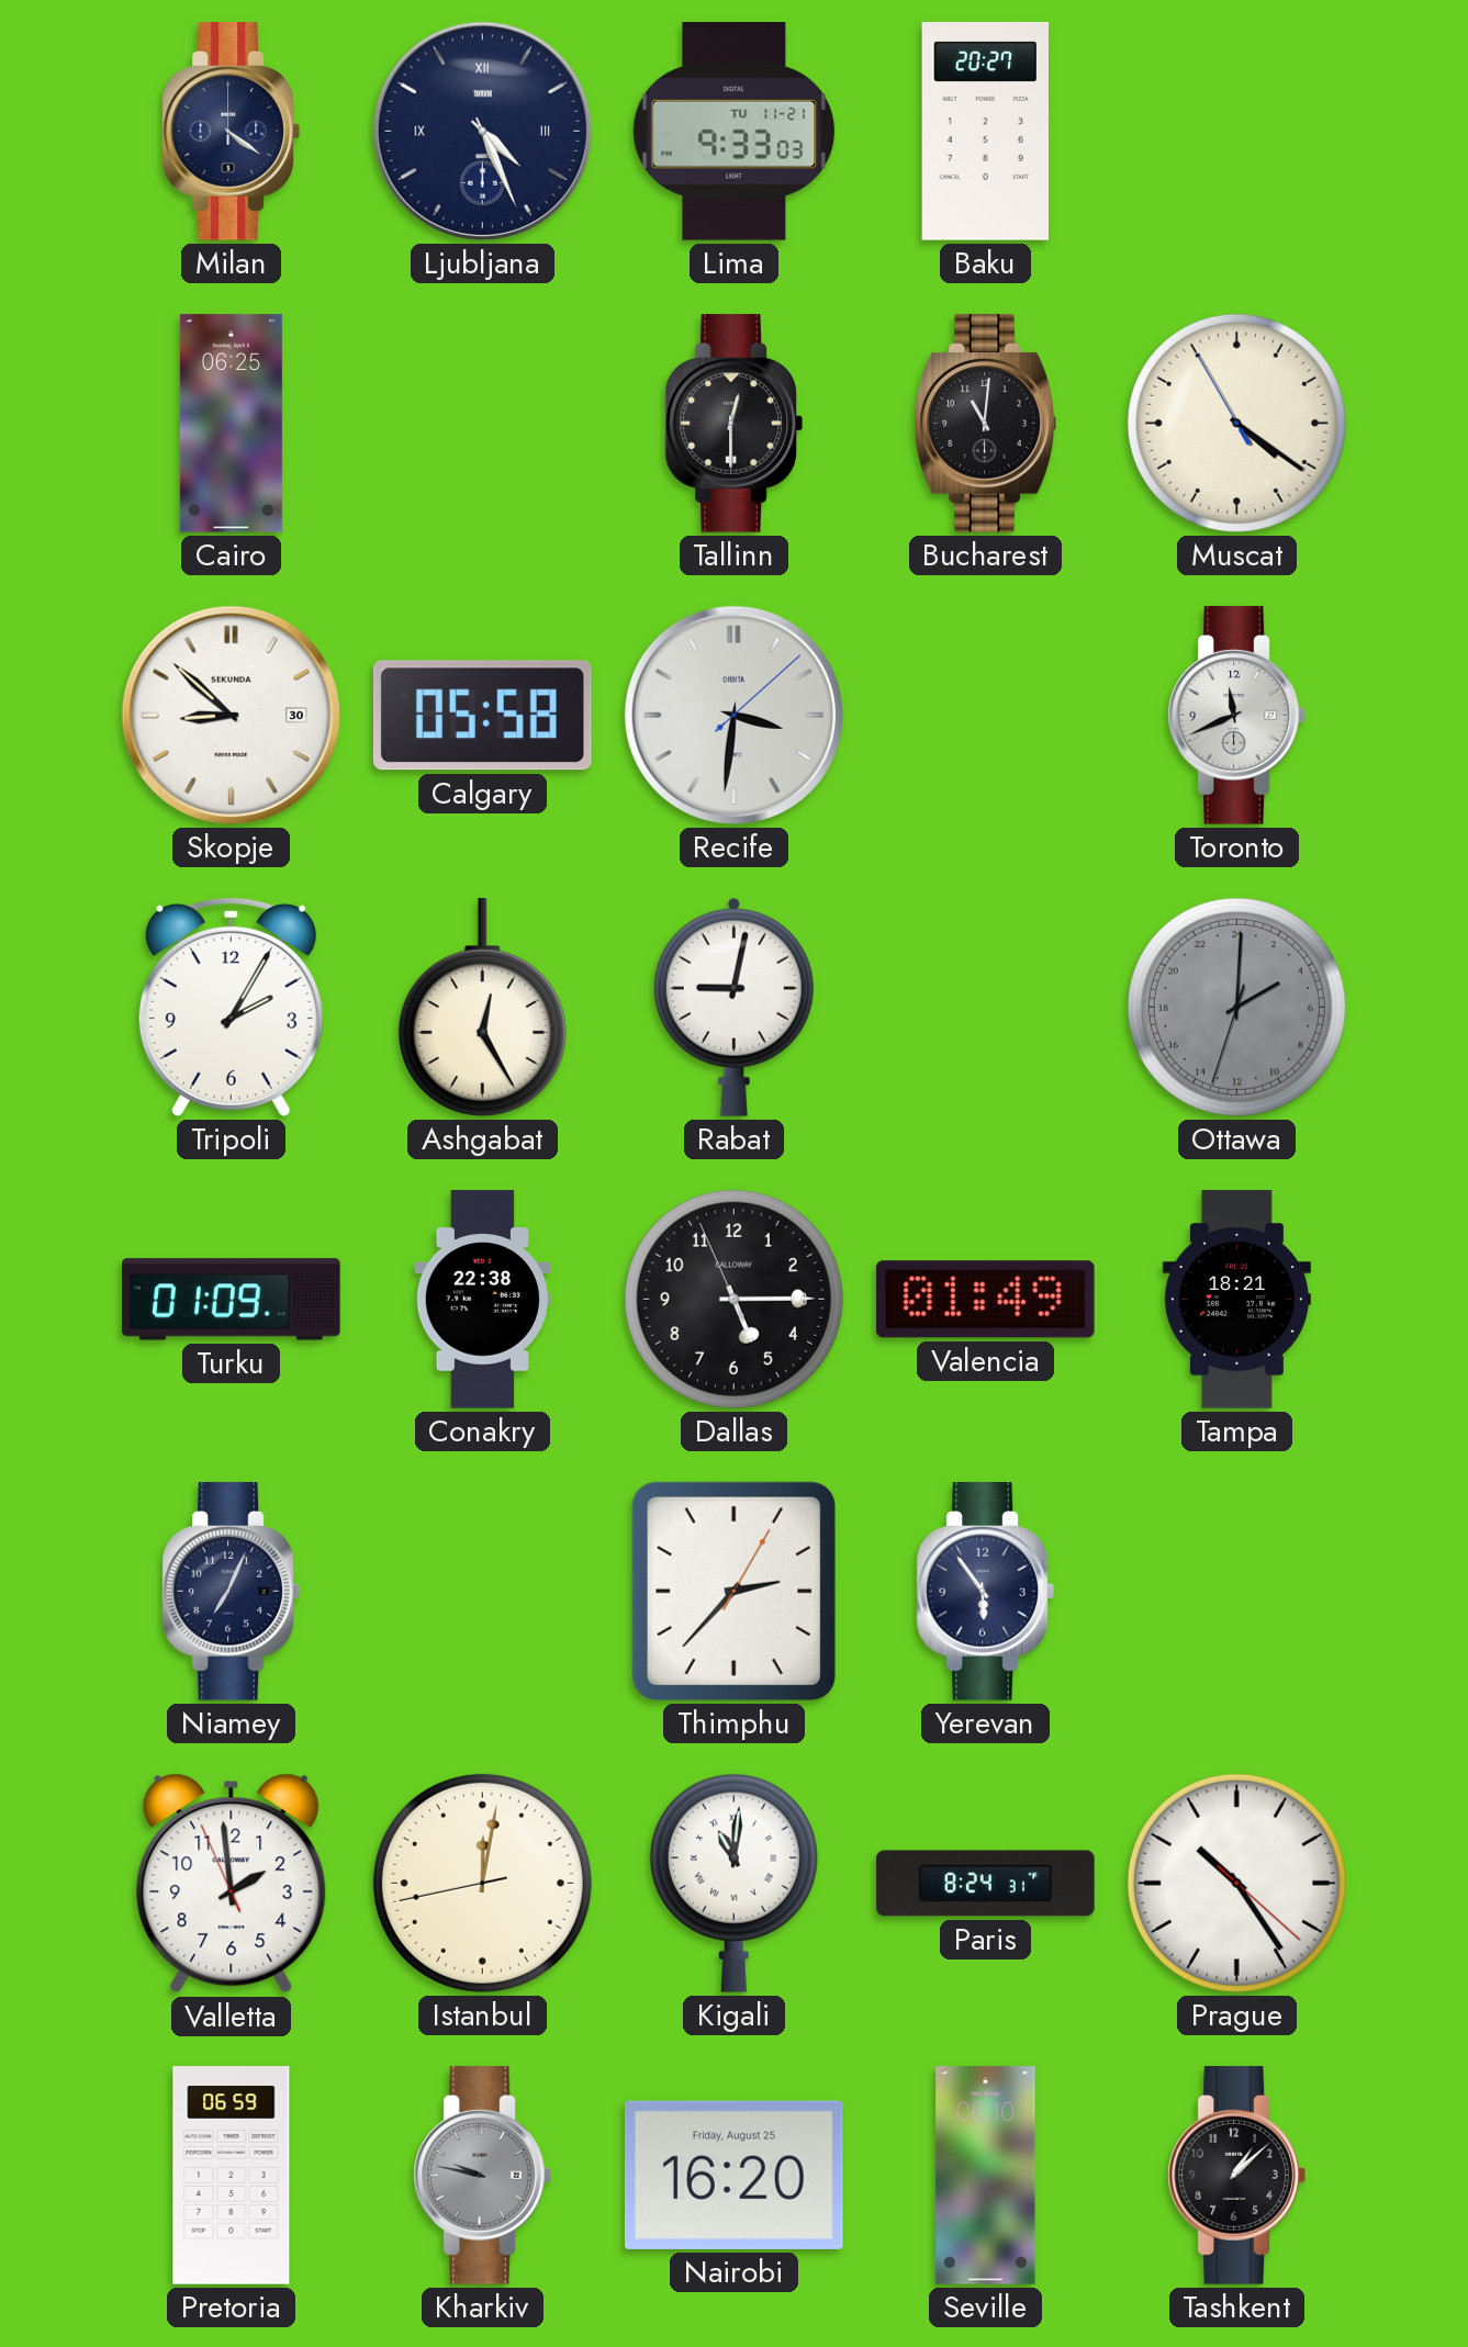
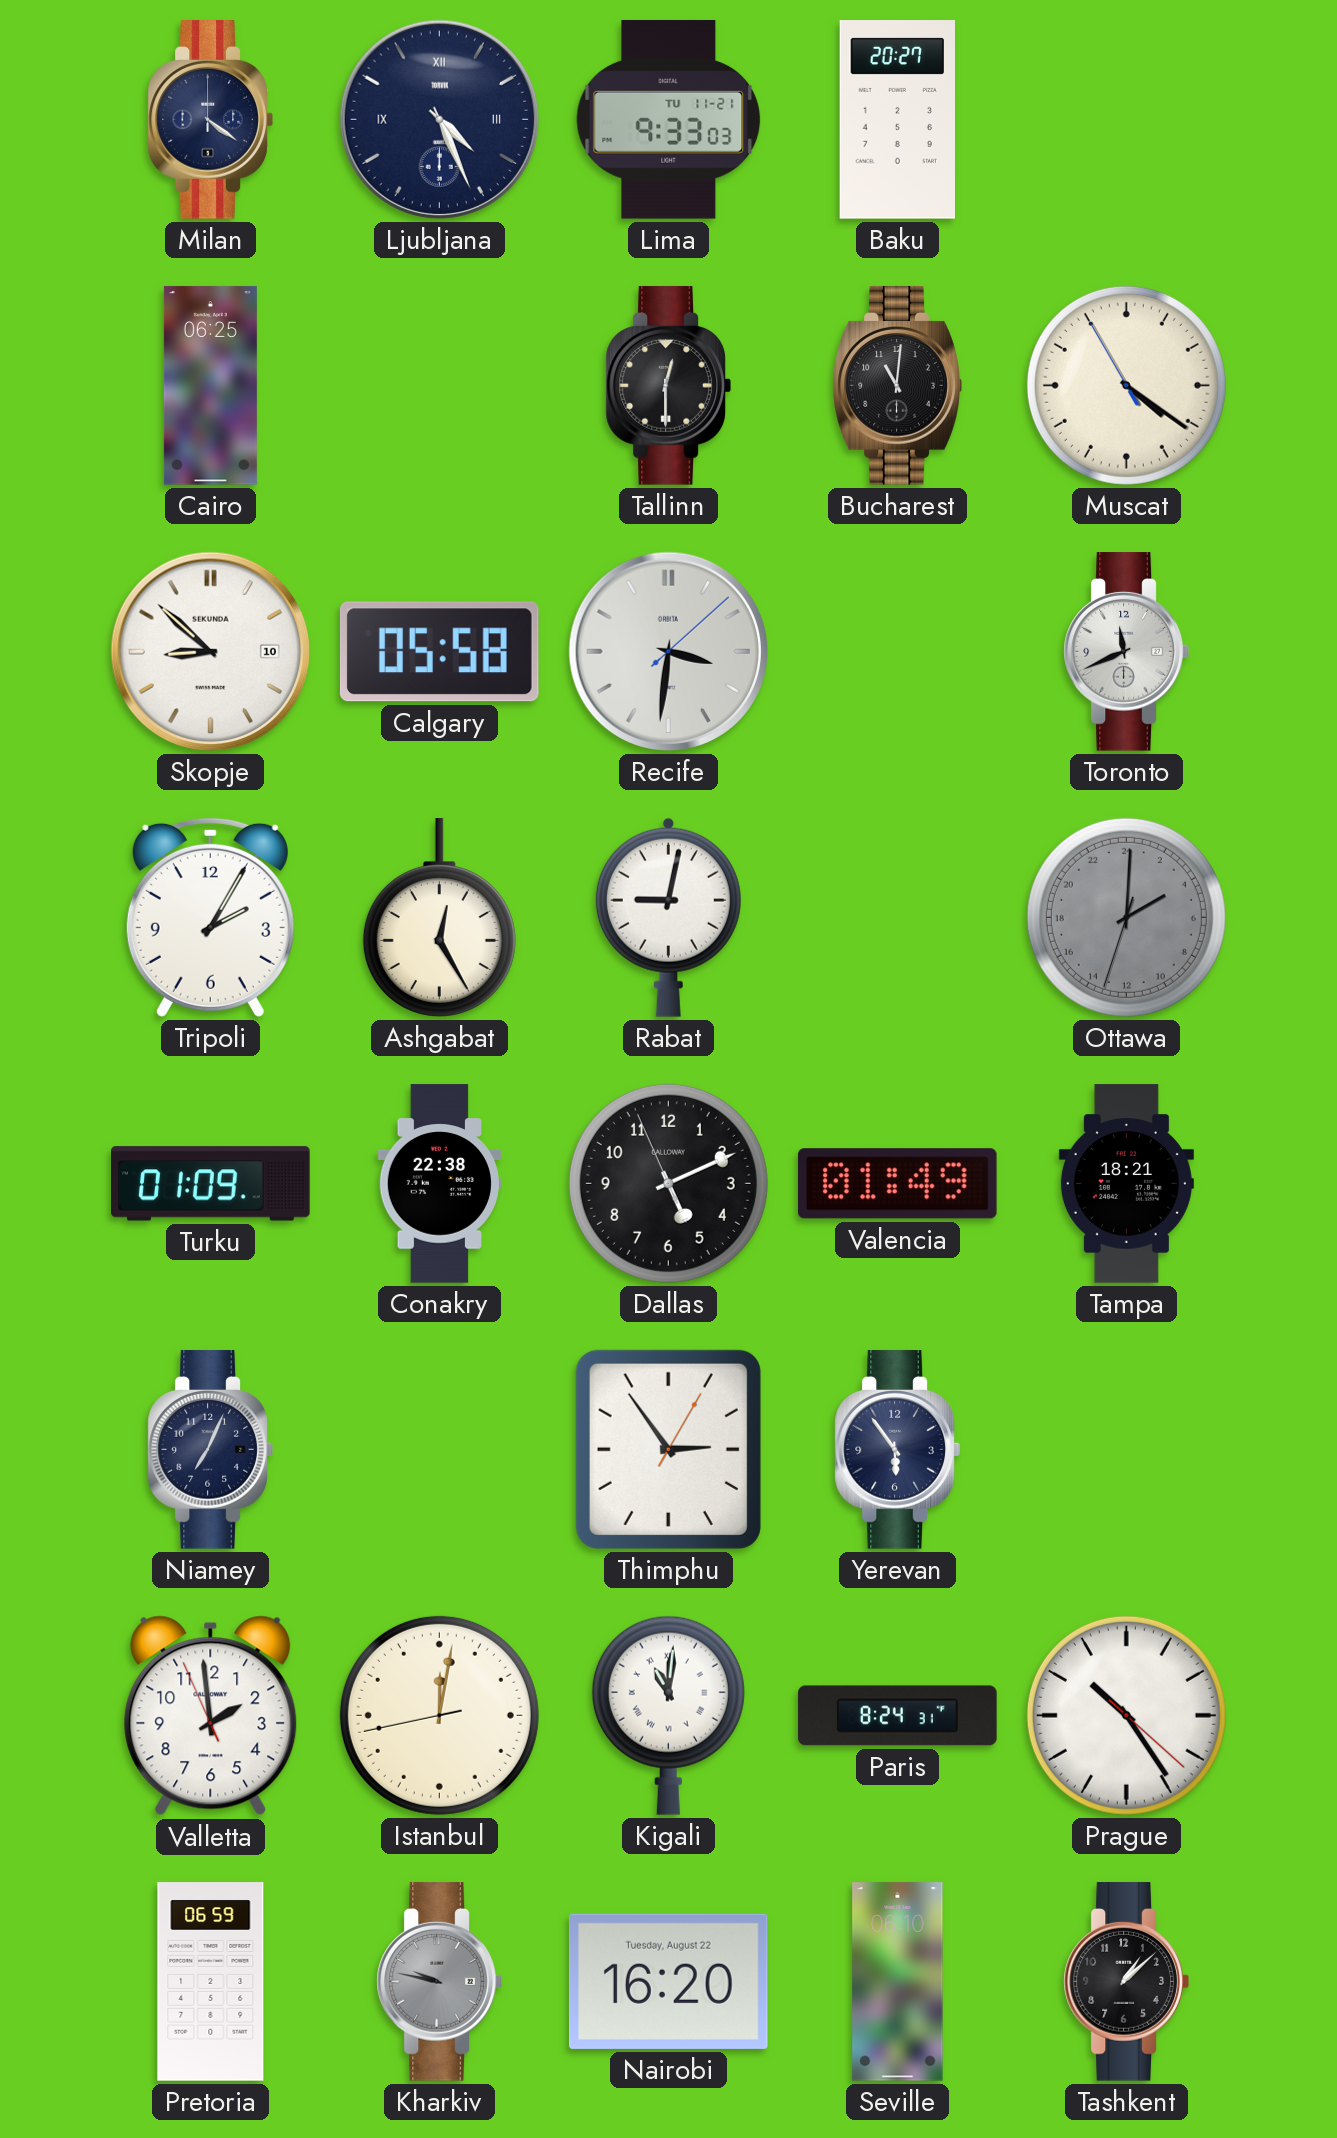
Skopje date: 30 -> 10 (210, 651)
Dallas: 5:14 -> 5:10 (668, 1183)
Thimphu: 2:37 -> 2:54 (668, 1449)
Nairobi date: Friday, August 25 -> Tuesday, August 22 (668, 1981)
